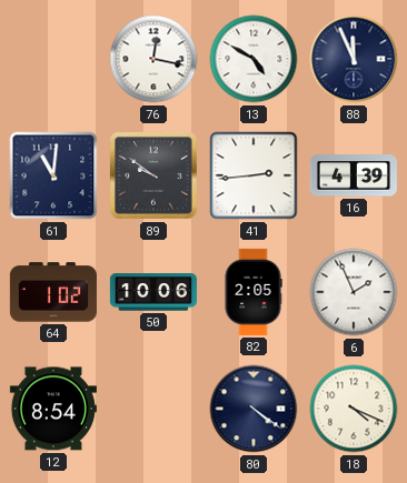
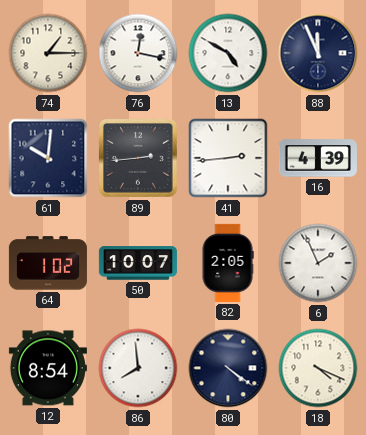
74: none -> 1:15 (48, 53)
61: 11:01 -> 10:01 (48, 158)
89: 9:51 -> 2:44 (139, 159)
50: 10:06 -> 10:07 (138, 263)
86: none -> 7:59 (138, 368)
